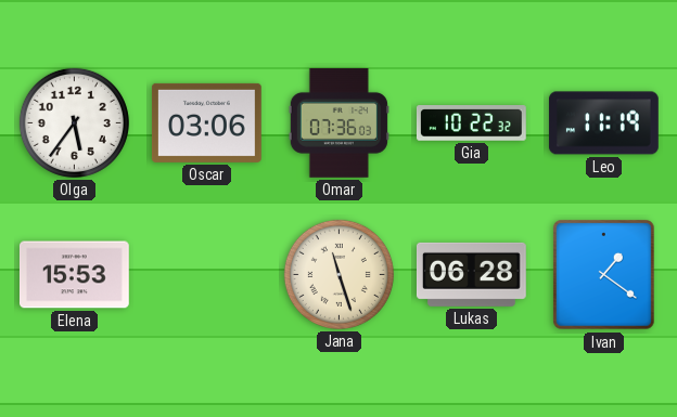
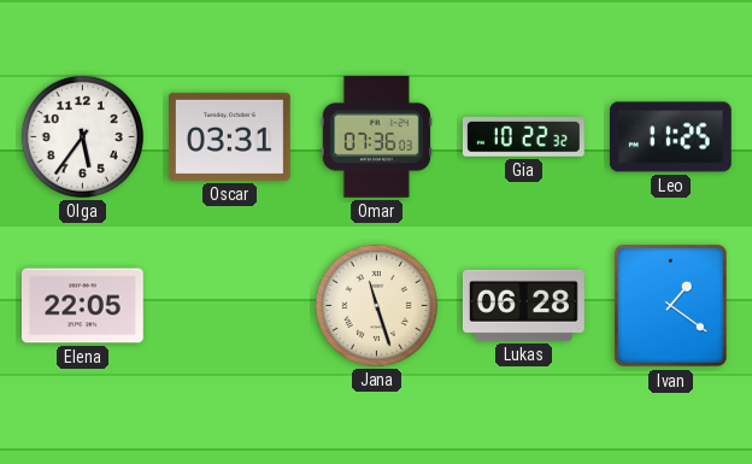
Oscar: 03:06 -> 03:31 (229, 136)
Leo: 11:19 -> 11:25 (670, 137)
Elena: 15:53 -> 22:05 (83, 306)
